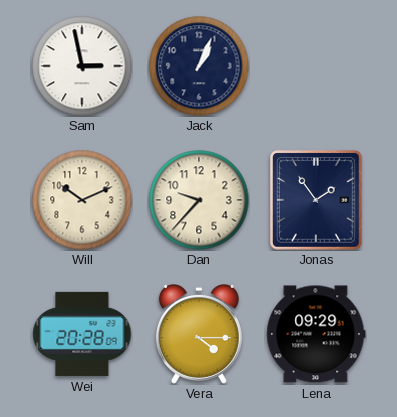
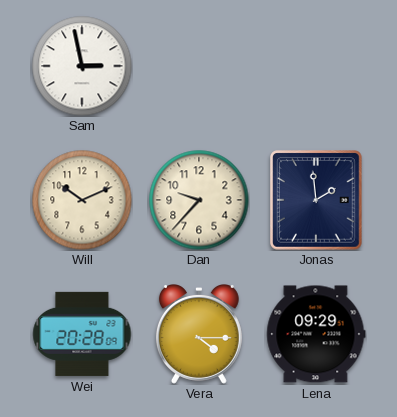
Jack: 1:04 -> none (199, 66)
Jonas: 1:54 -> 1:59 (316, 200)
